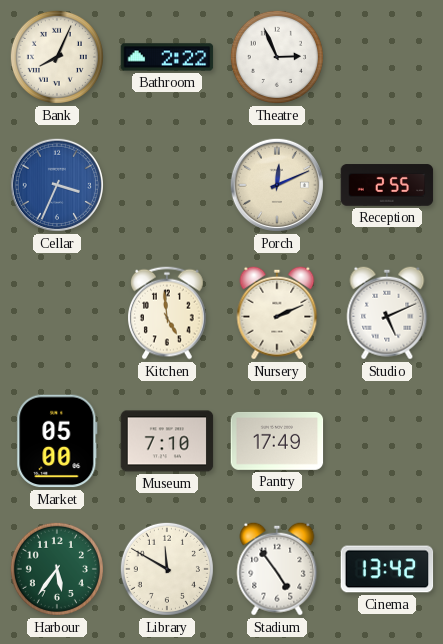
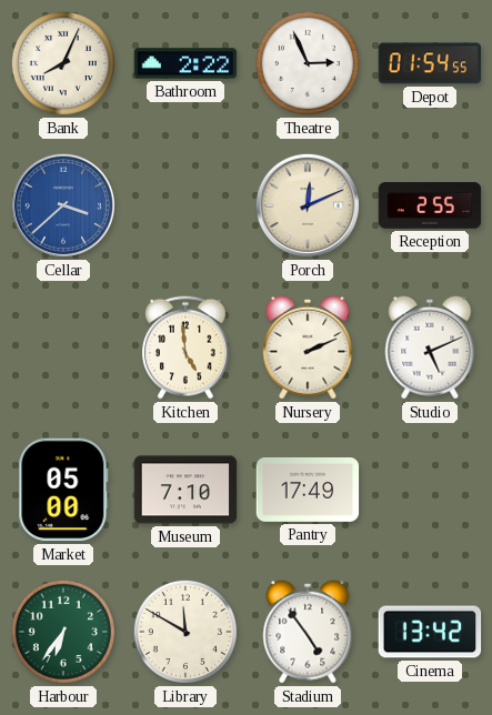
Depot: none -> 01:54 (430, 63)
Cellar: 3:34 -> 3:38 (63, 205)
Harbour: 5:36 -> 6:36 (63, 632)
